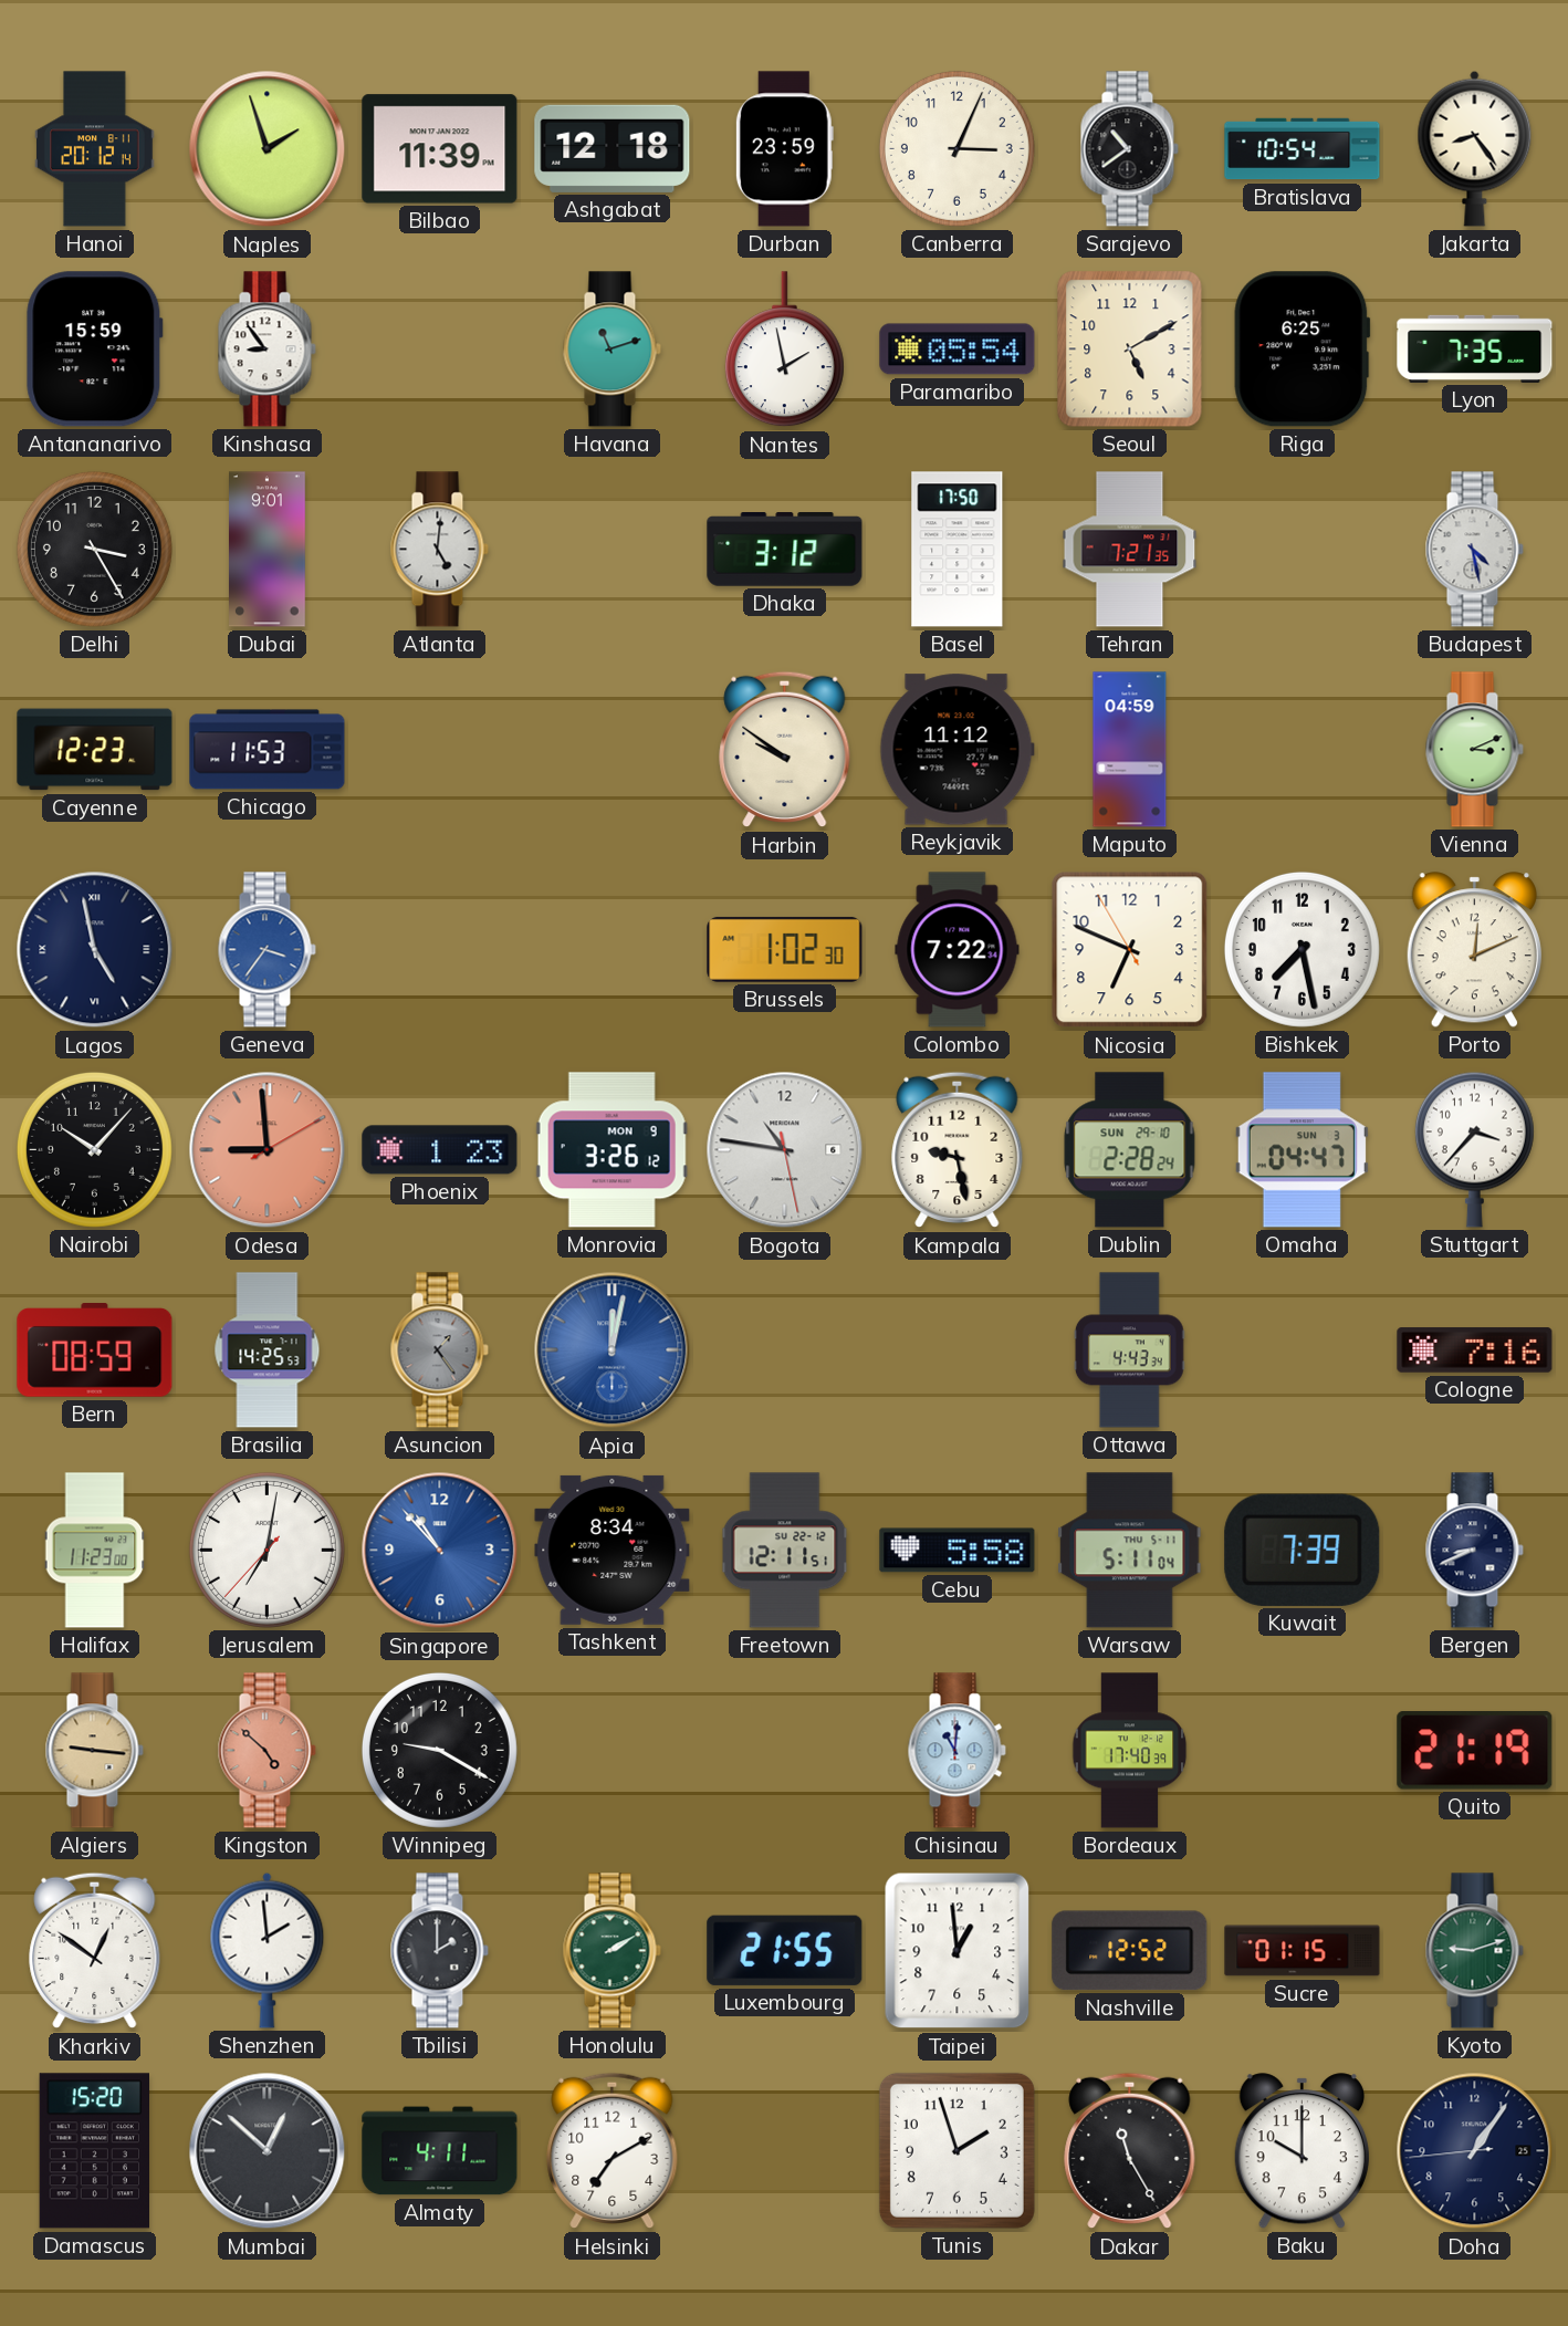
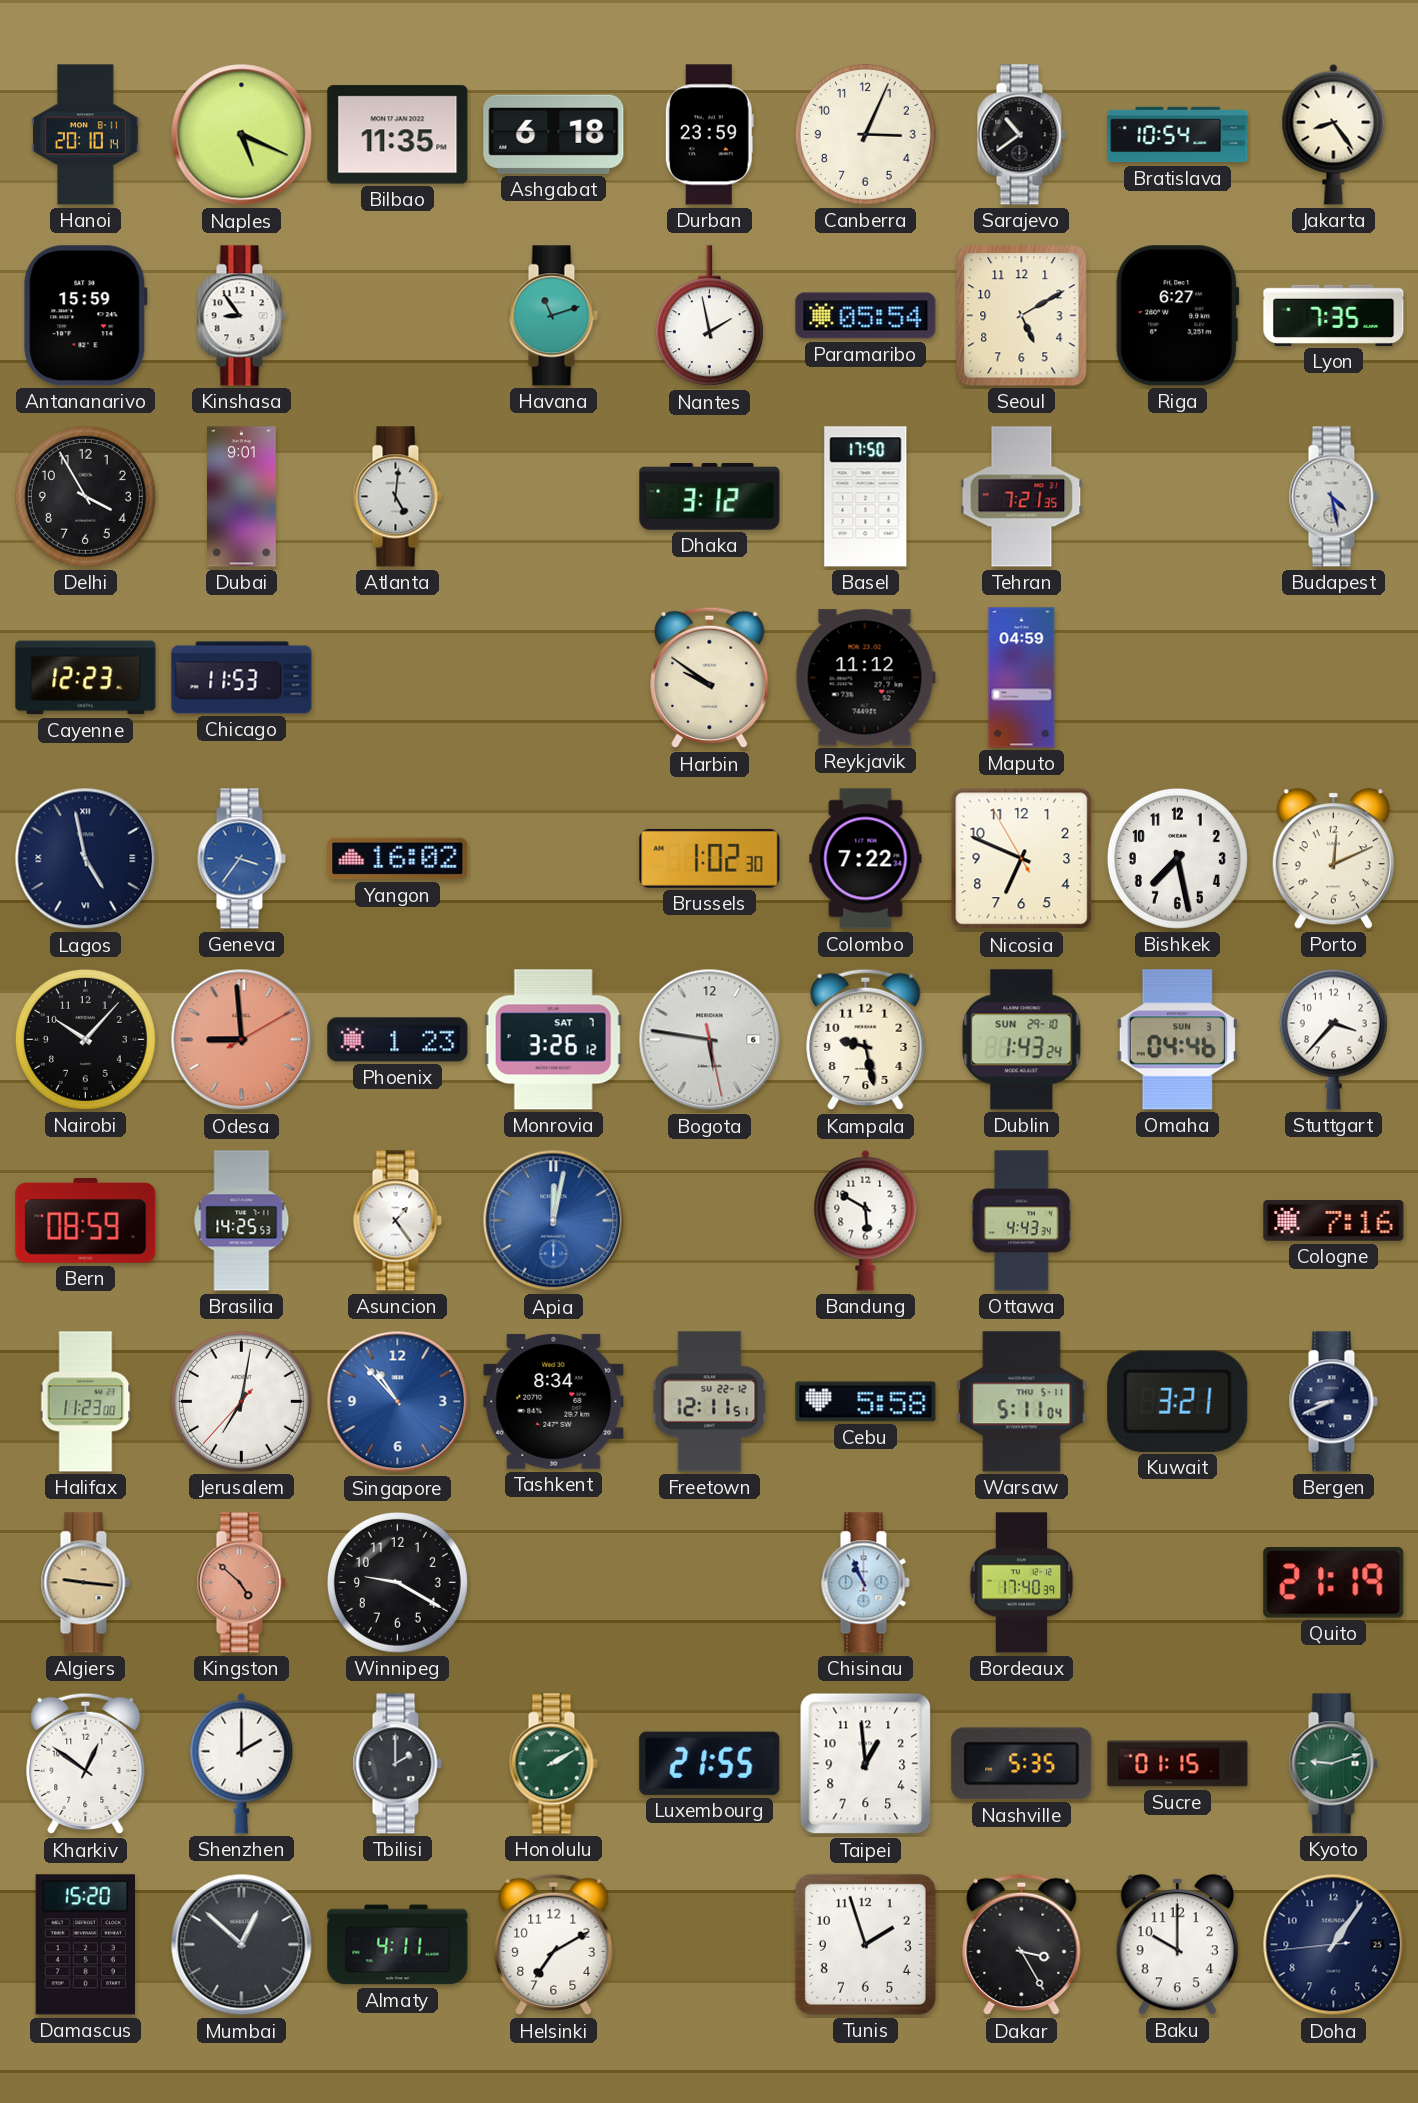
Hanoi: 20:12 -> 20:10 (86, 135)
Naples: 1:57 -> 5:19 (242, 135)
Bilbao: 11:39 -> 11:35 (398, 135)
Ashgabat: 12:18 -> 6:18 (554, 134)
Riga: 6:25 -> 6:27 (1178, 316)
Delhi: 3:25 -> 3:55 (85, 496)
Vienna: 3:11 -> none (1474, 750)
Yangon: none -> 16:02 (398, 859)
Monrovia date: MON 9 -> SAT 7 (553, 1040)
Bogota: 10:46 -> 5:46 (710, 1040)
Dublin: 2:28 -> 1:43 (1022, 1040)
Omaha: 04:47 -> 04:46 (1177, 1040)
Asuncion dial: grey -> white (397, 1221)
Bandung: none -> 5:50 (866, 1220)
Kuwait: 7:39 -> 3:21 (1178, 1401)
Chisinau: 11:01 -> 10:56 (865, 1583)
Shenzhen: 1:59 -> 2:00 (242, 1763)
Nashville: 12:52 -> 5:35 (1022, 1764)
Dakar: 11:25 -> 3:25 (1022, 1945)
